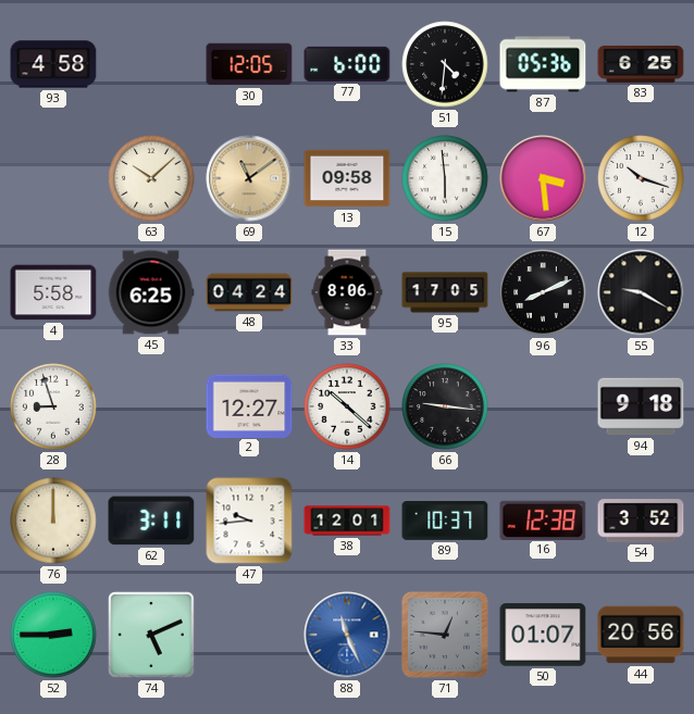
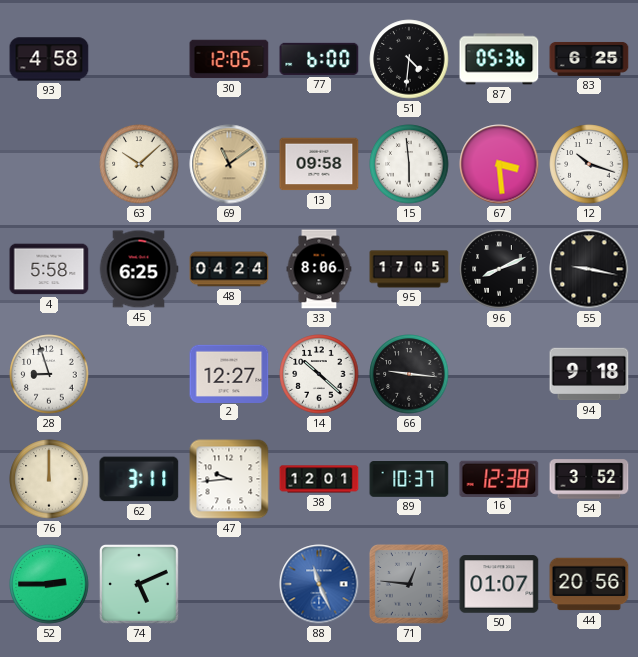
55: 9:20 -> 9:17 (589, 269)
